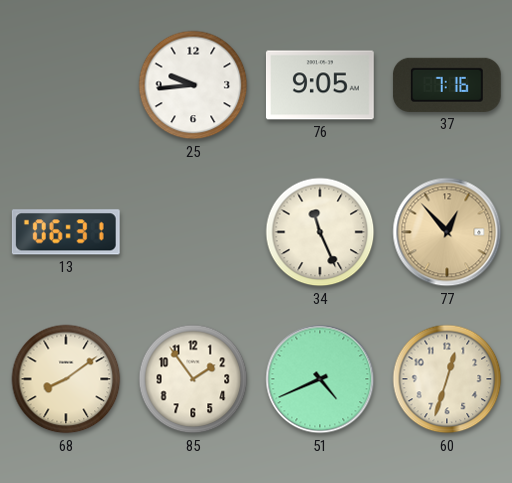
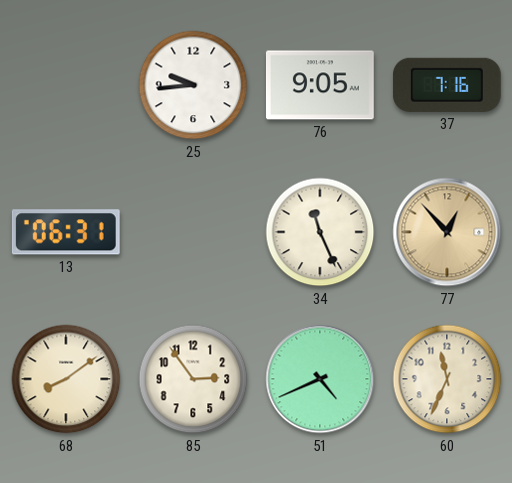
85: 1:54 -> 2:54 (193, 379)
60: 12:33 -> 11:34 (447, 379)
